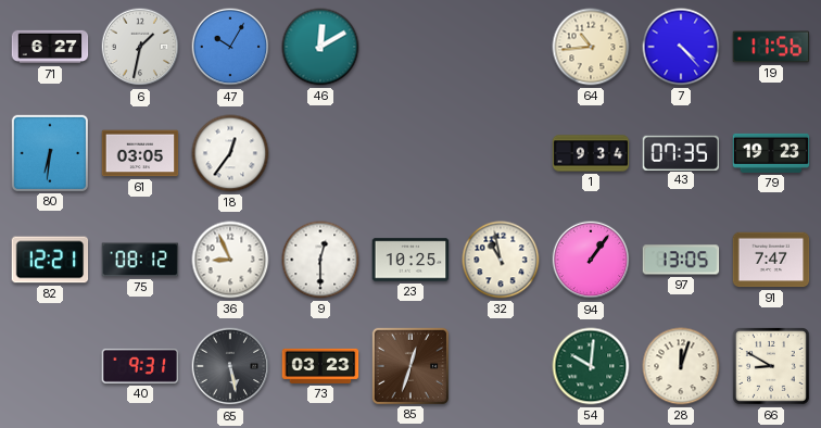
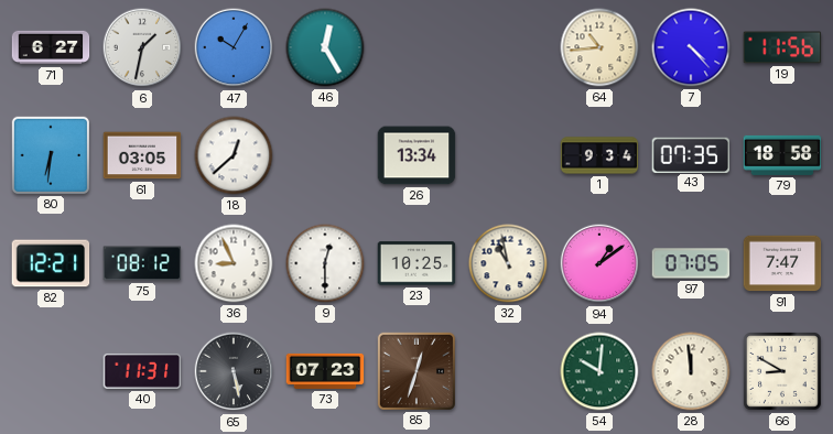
46: 12:10 -> 12:25 (325, 47)
18: 12:36 -> 12:38 (234, 155)
26: none -> 13:34 (416, 155)
79: 19:23 -> 18:58 (782, 155)
94: 1:06 -> 1:09 (599, 263)
97: 13:05 -> 07:05 (691, 263)
40: 9:31 -> 11:31 (142, 371)
73: 03:23 -> 07:23 (325, 371)
28: 12:03 -> 11:59 (691, 371)
